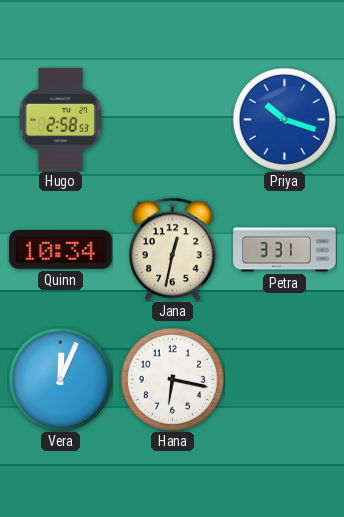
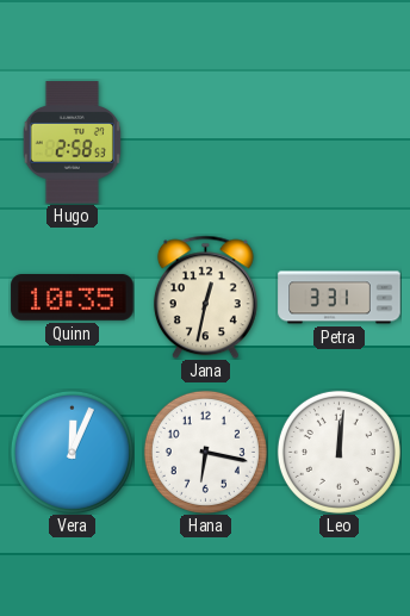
Priya: 10:18 -> none (284, 119)
Quinn: 10:34 -> 10:35 (73, 298)
Leo: none -> 12:01 (338, 452)
